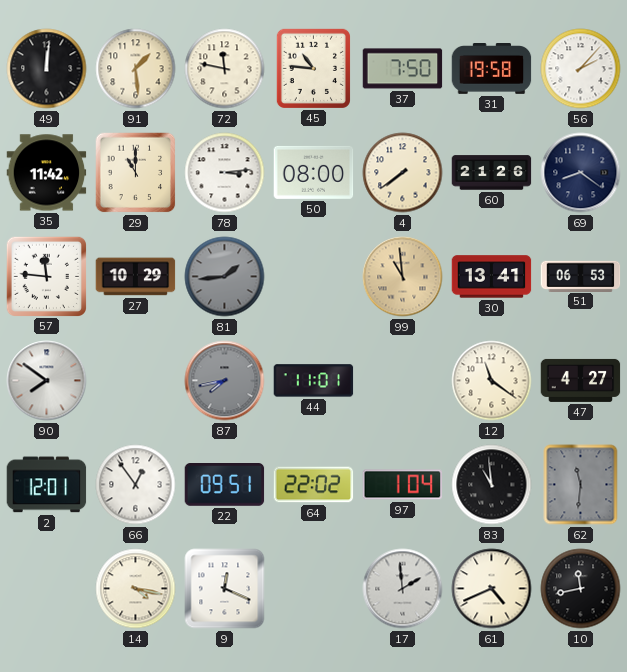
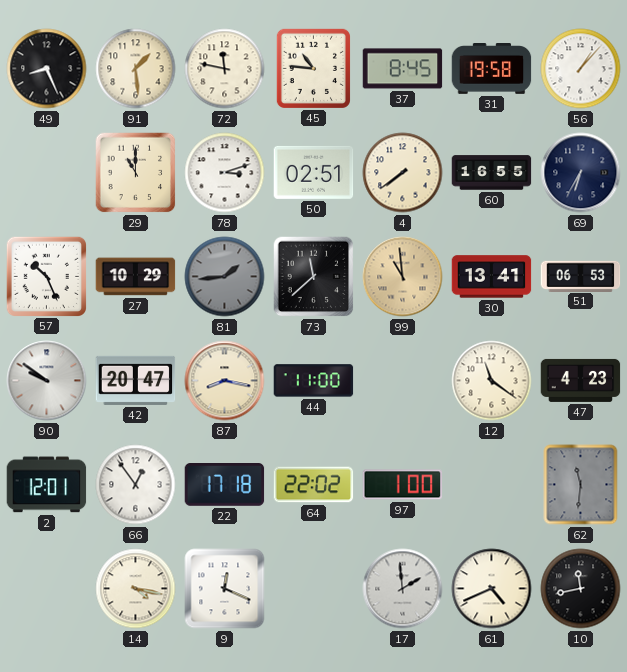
49: 12:01 -> 8:26 (47, 69)
37: 7:50 -> 8:45 (403, 69)
56: 2:07 -> 1:07 (581, 69)
35: 11:42 -> none (47, 173)
78: 3:14 -> 3:12 (225, 173)
50: 08:00 -> 02:51 (314, 172)
60: 21:26 -> 16:55 (492, 173)
69: 8:21 -> 6:35 (581, 173)
57: 11:46 -> 10:26 (46, 276)
73: none -> 11:38 (314, 277)
90: 7:51 -> 9:51 (47, 381)
42: none -> 20:47 (136, 380)
87: 7:43 -> 8:17 (225, 381)
87 dial: grey -> cream (225, 381)
44: 11:01 -> 11:00 (314, 381)
47: 4:27 -> 4:23 (581, 380)
22: 09:51 -> 17:18 (225, 485)
97: 1:04 -> 1:00 (403, 485)
83: 10:59 -> none (492, 485)
